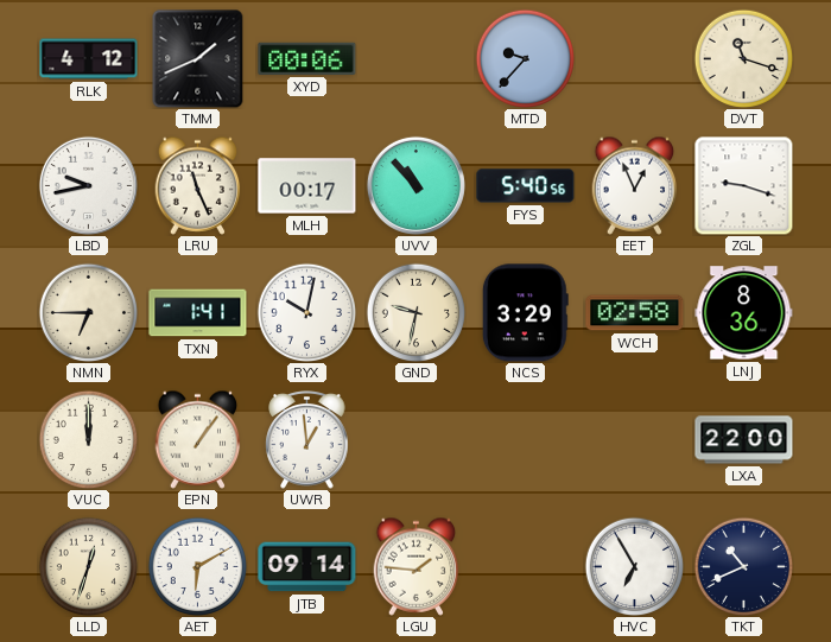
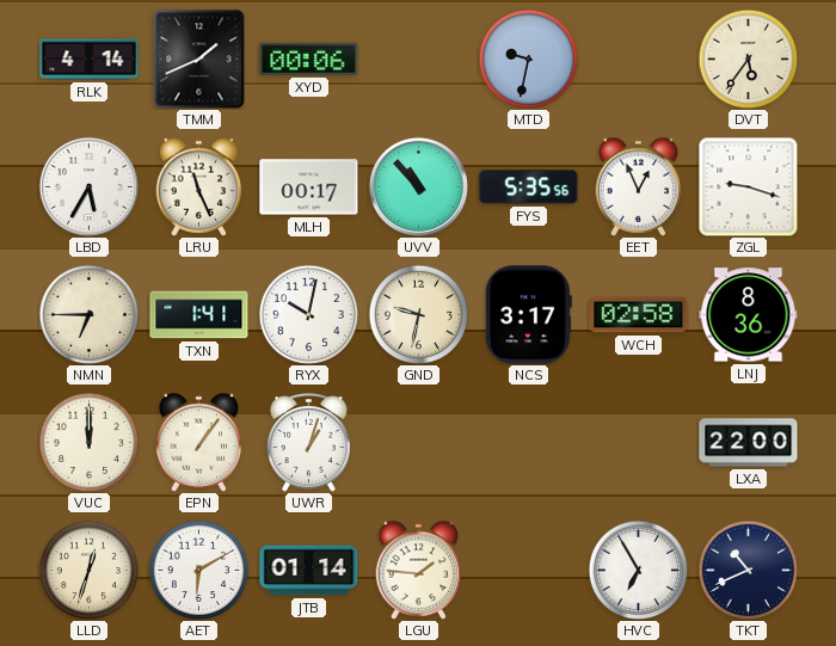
RLK: 4:12 -> 4:14 (90, 60)
MTD: 9:37 -> 9:32 (528, 59)
DVT: 11:18 -> 5:36 (748, 59)
LBD: 9:43 -> 5:35 (88, 186)
FYS: 5:40 -> 5:35 (529, 187)
NCS: 3:29 -> 3:17 (528, 315)
UWR: 12:59 -> 1:03 (309, 443)
JTB: 09:14 -> 01:14 (309, 571)
